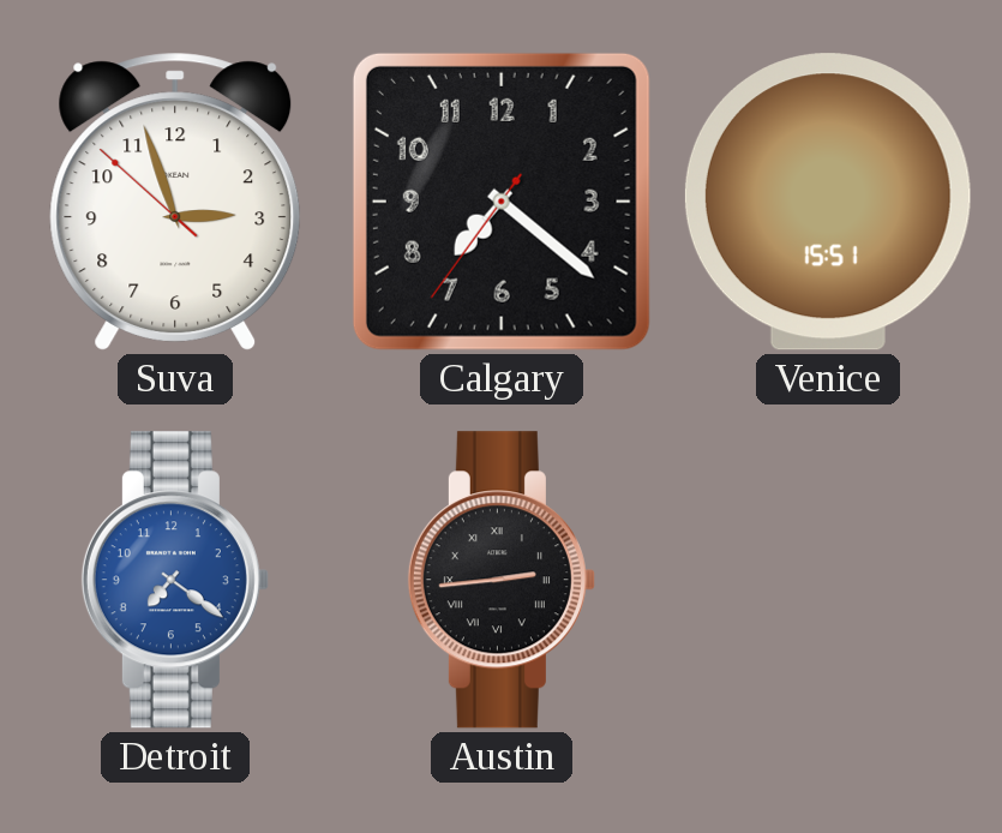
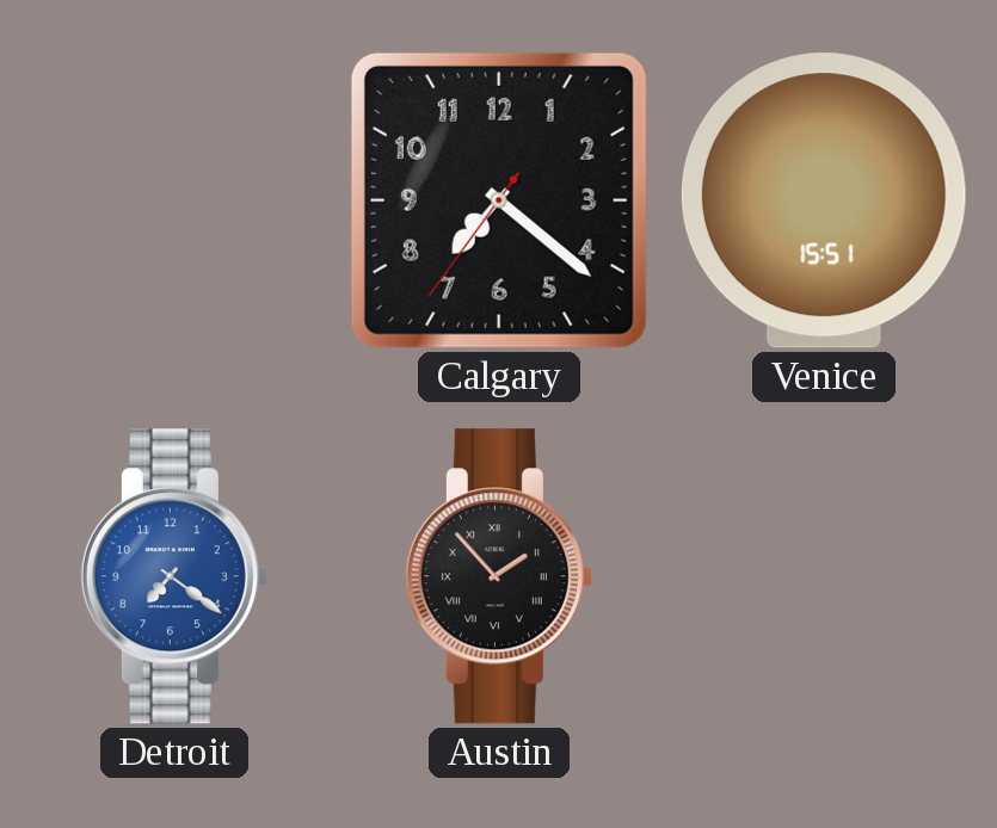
Suva: 2:56 -> none (175, 202)
Austin: 2:44 -> 1:53 (499, 576)
